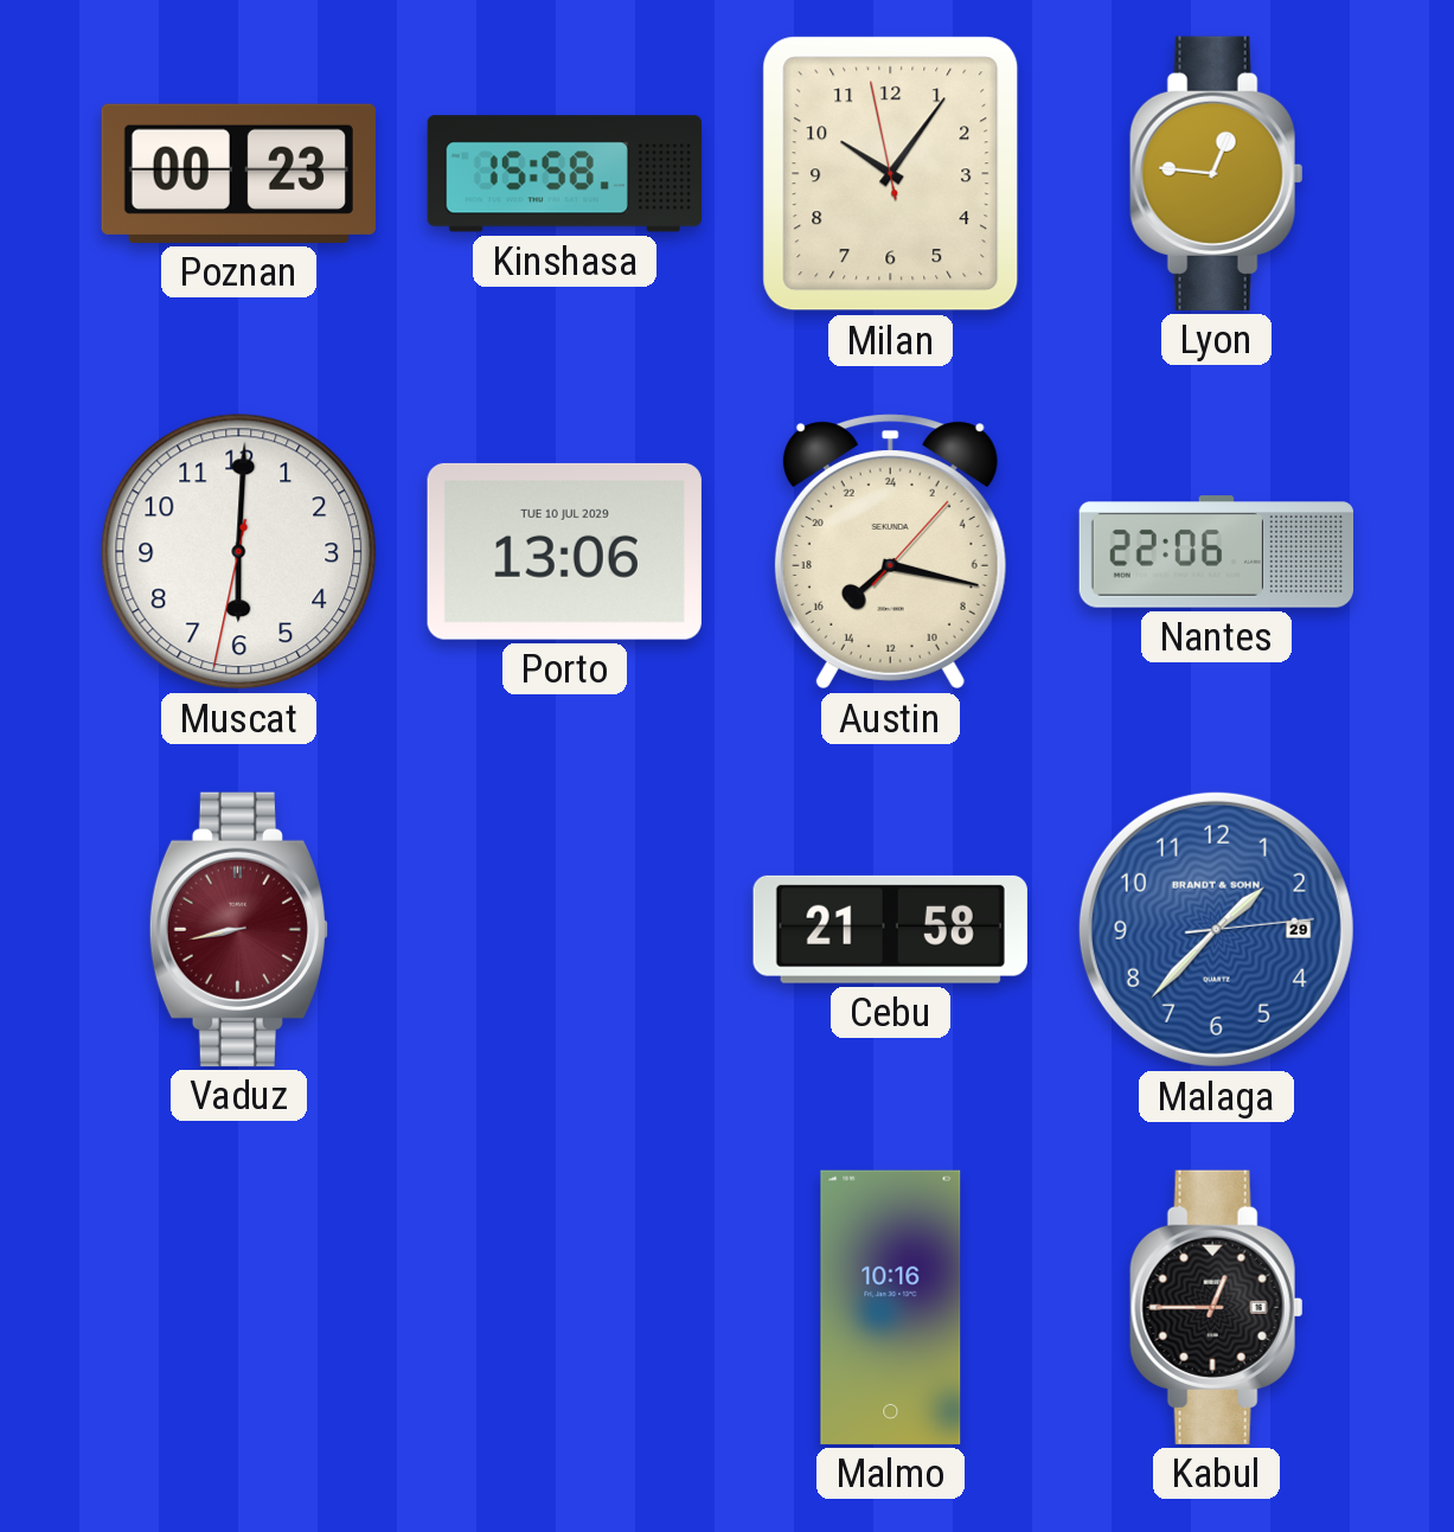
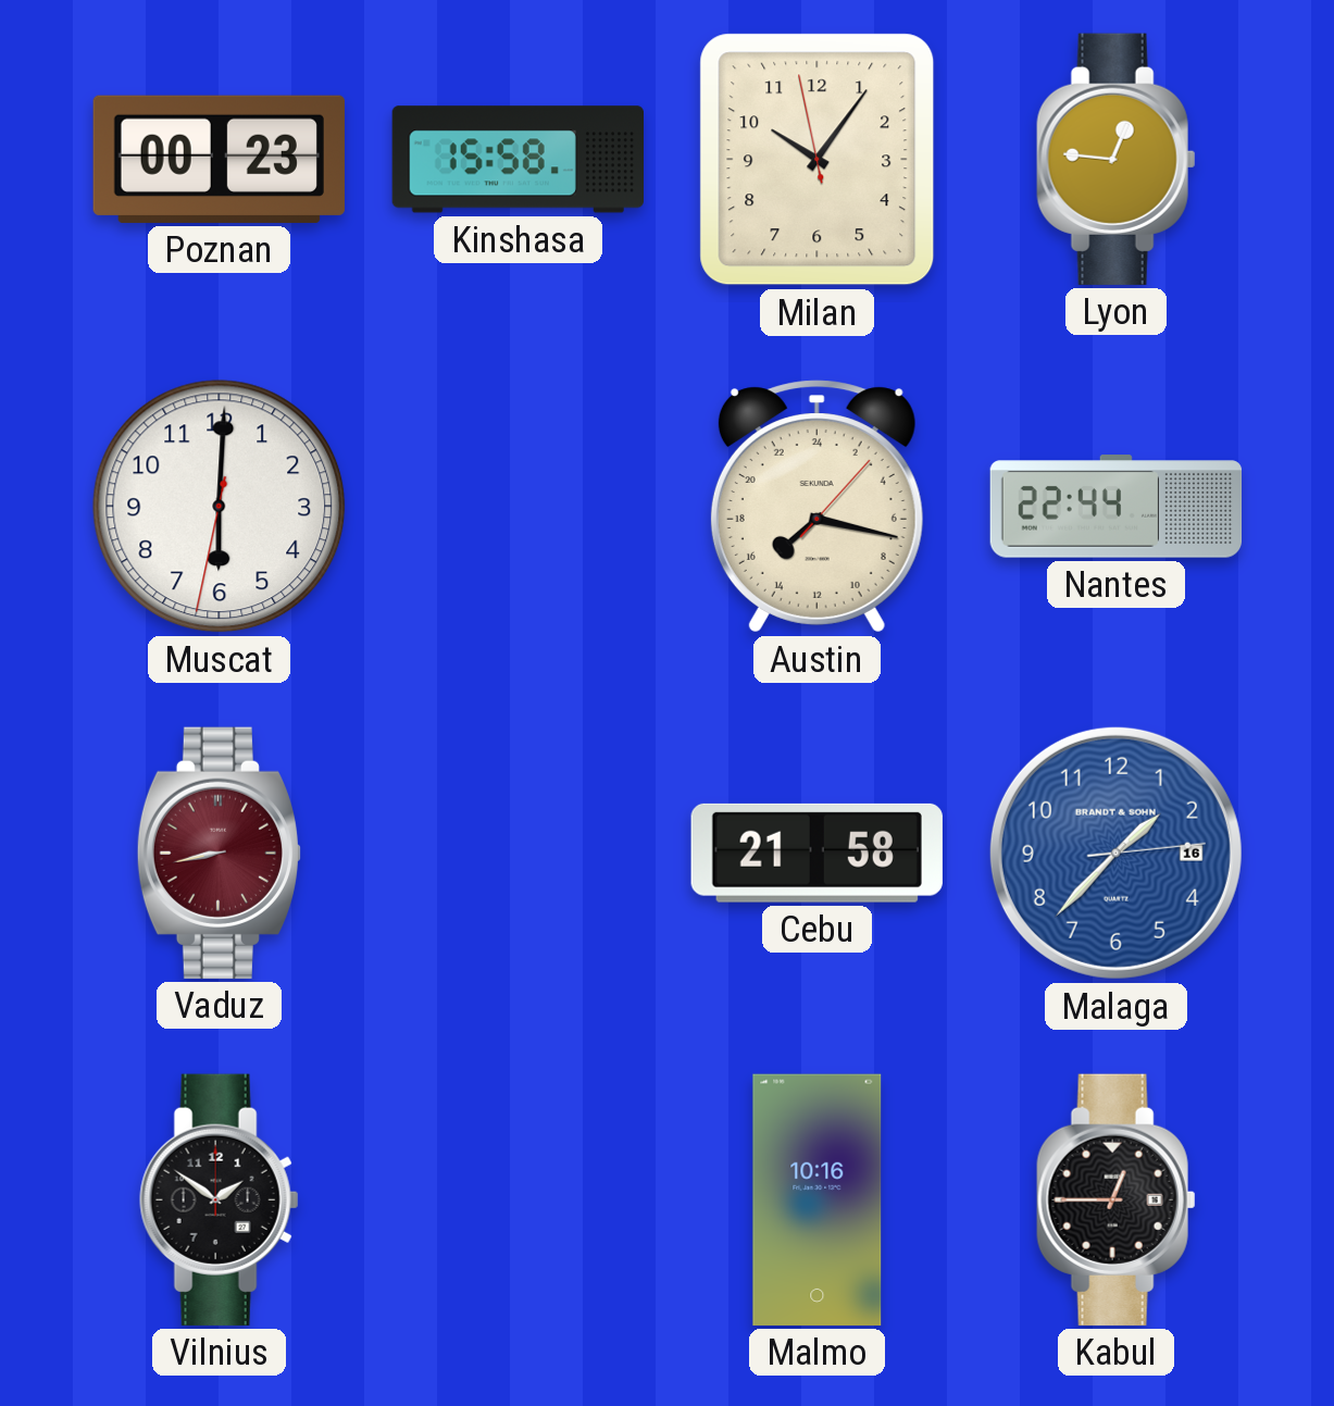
Porto: 13:06 -> none (564, 551)
Nantes: 22:06 -> 22:44 (1117, 507)
Malaga date: 29 -> 16 (1115, 853)
Vilnius: none -> 1:51 (220, 1199)
